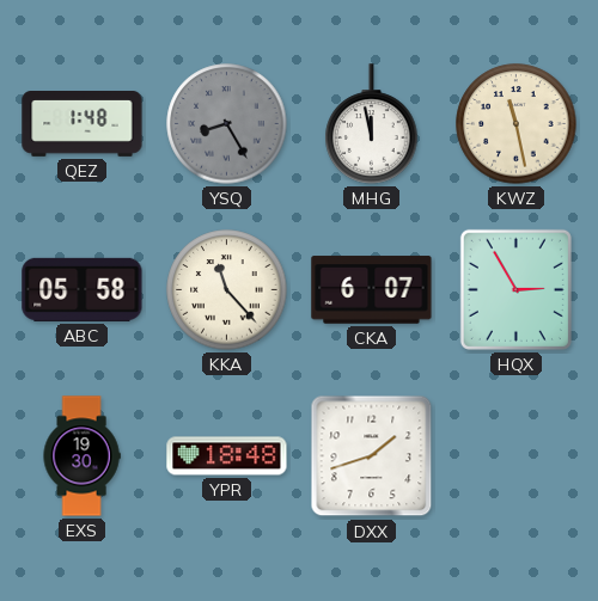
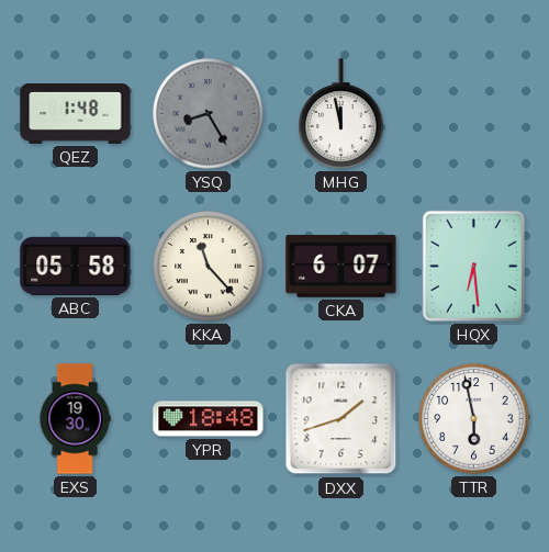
KWZ: 11:28 -> none (517, 124)
HQX: 2:55 -> 6:29 (473, 266)
TTR: none -> 5:58 (474, 419)
